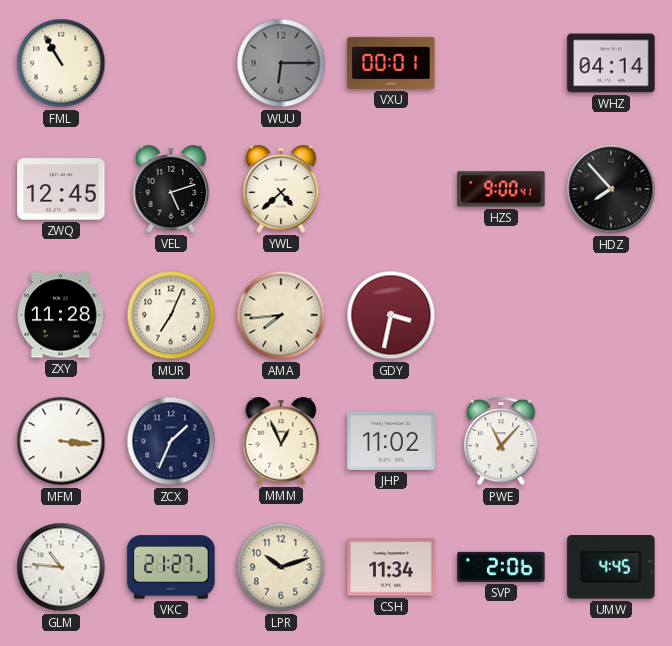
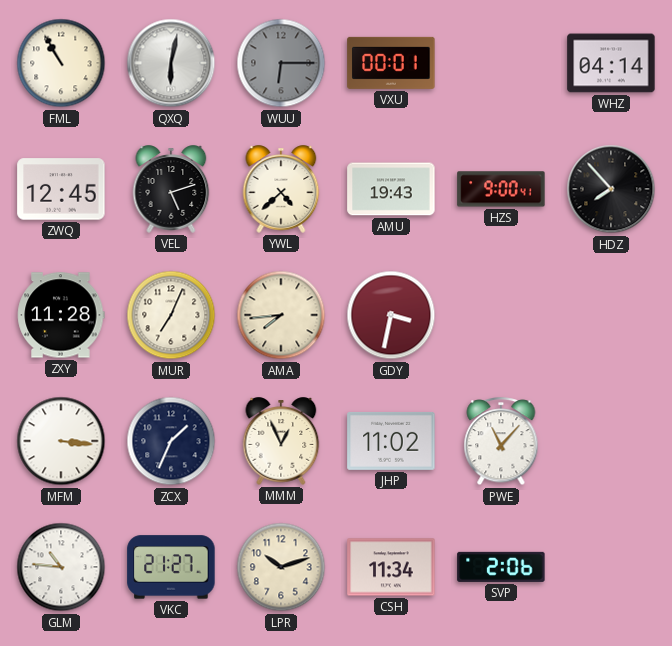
QXQ: none -> 6:02 (171, 63)
AMU: none -> 19:43 (391, 189)
UMW: 4:45 -> none (611, 567)
